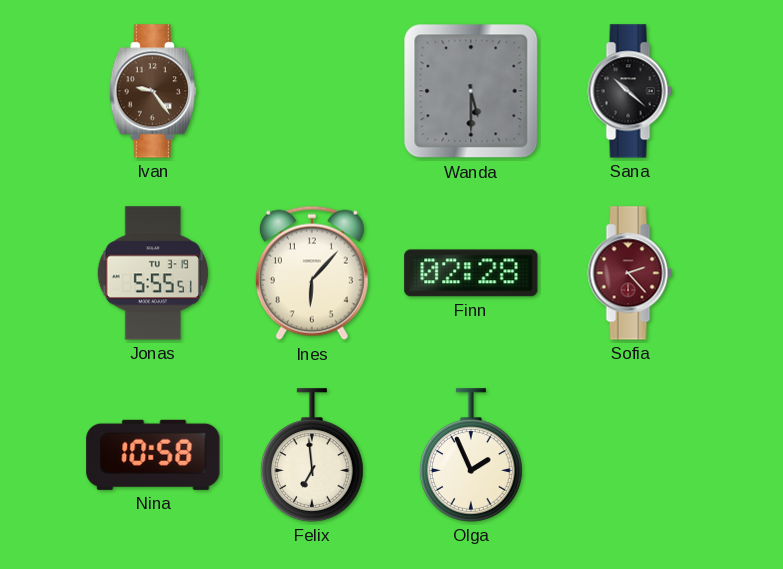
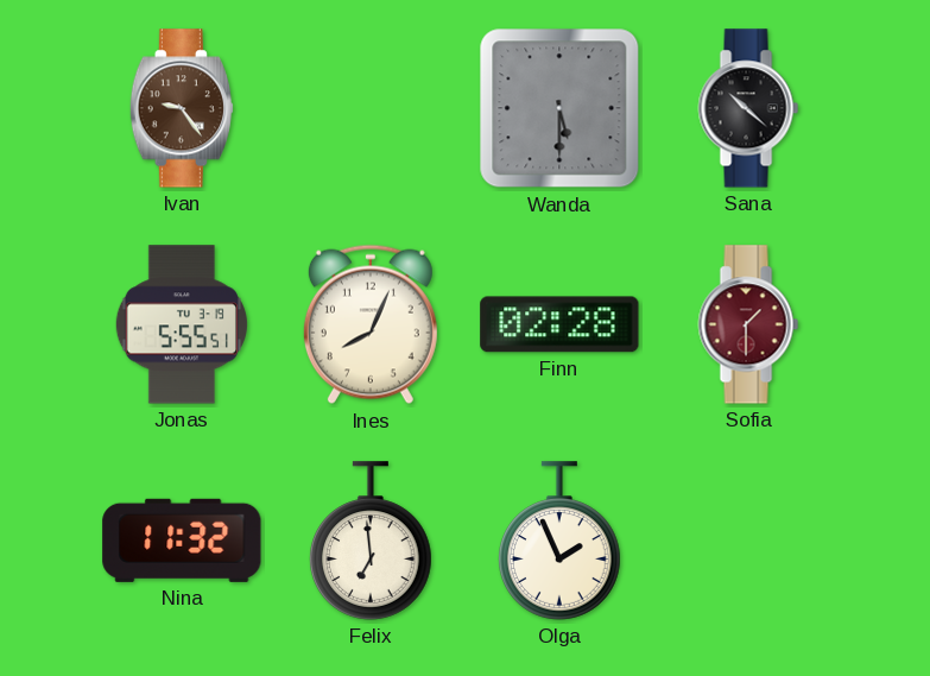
Ines: 6:07 -> 8:04 (371, 324)
Sofia: 2:23 -> 1:30 (748, 324)
Nina: 10:58 -> 11:32 (182, 541)
